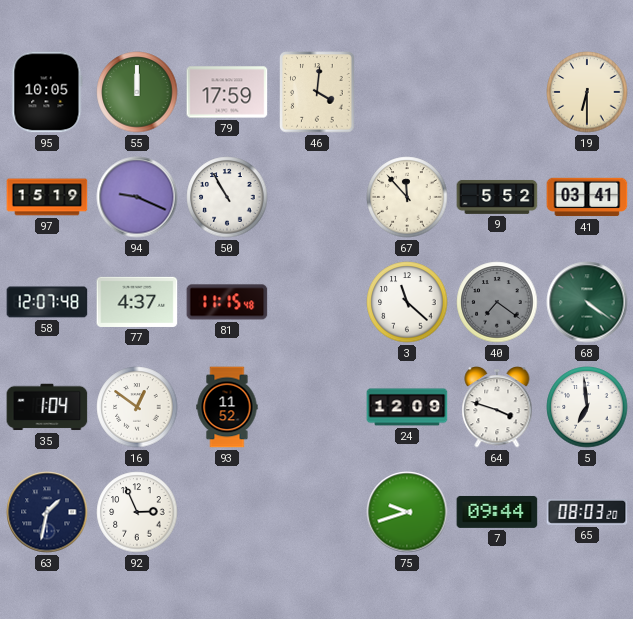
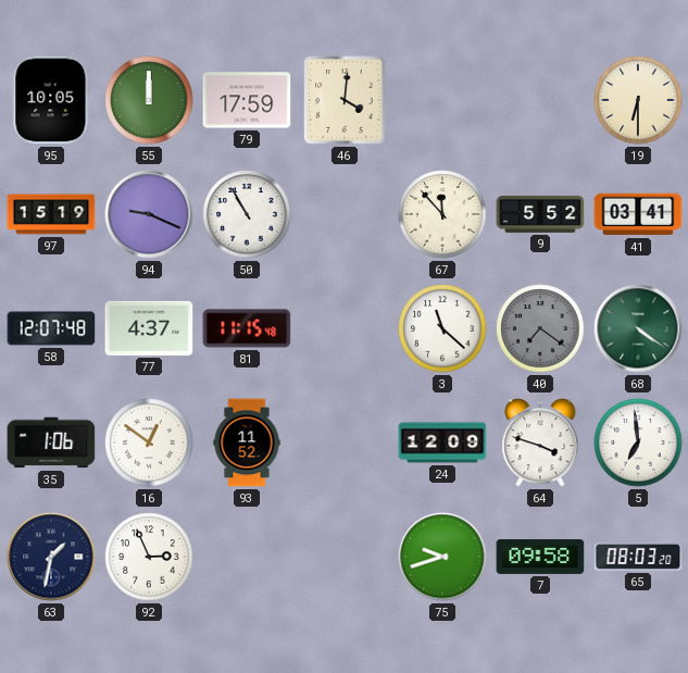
35: 1:04 -> 1:06 (51, 443)
7: 09:44 -> 09:58 (540, 557)
